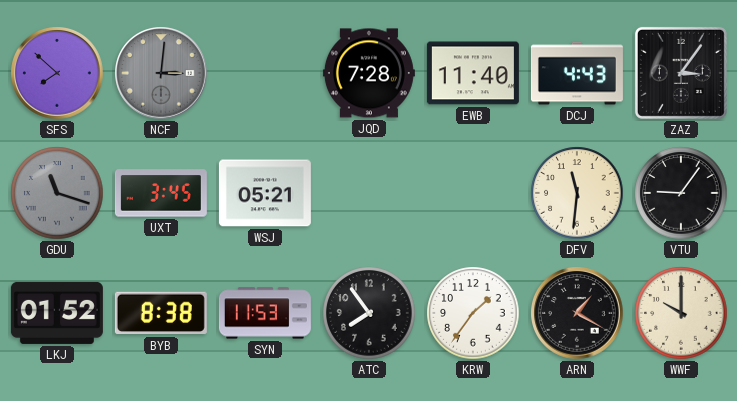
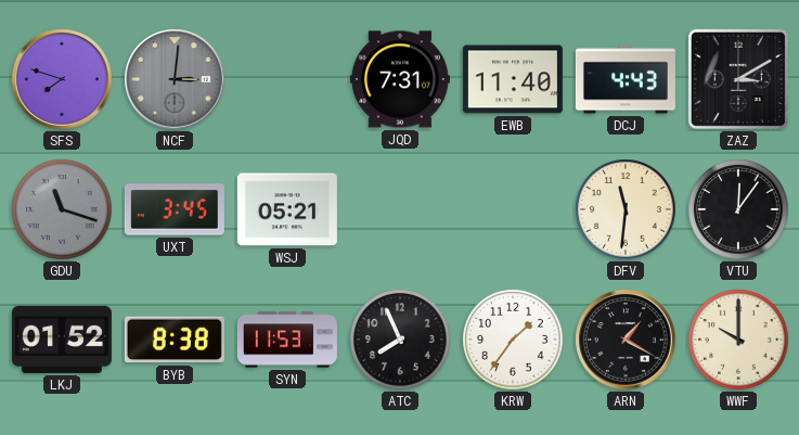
SFS: 7:52 -> 7:48 (62, 79)
JQD: 7:28 -> 7:31 (400, 79)
ZAZ: 3:06 -> 3:10 (738, 79)
VTU: 9:06 -> 12:06 (738, 209)
ATC: 7:54 -> 7:56 (400, 340)
